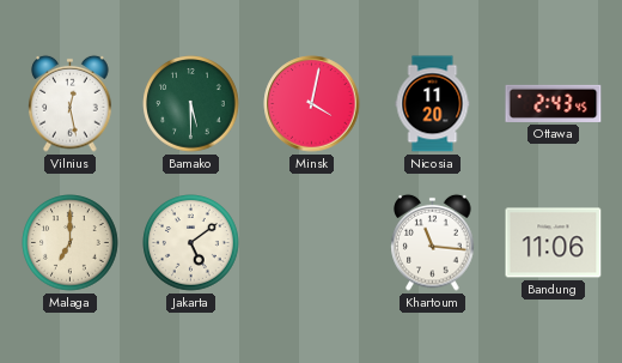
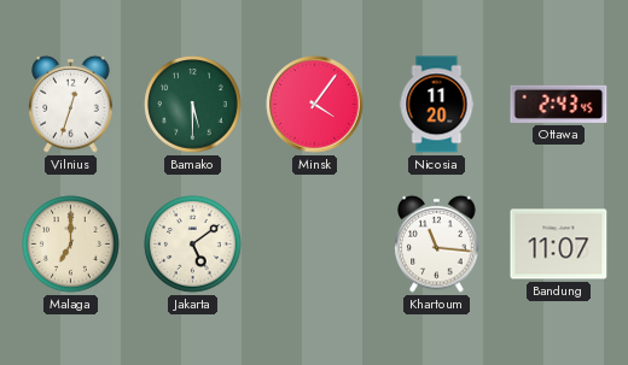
Vilnius: 12:28 -> 12:33 (71, 104)
Minsk: 4:02 -> 4:06 (315, 105)
Bandung: 11:06 -> 11:07 (559, 245)
